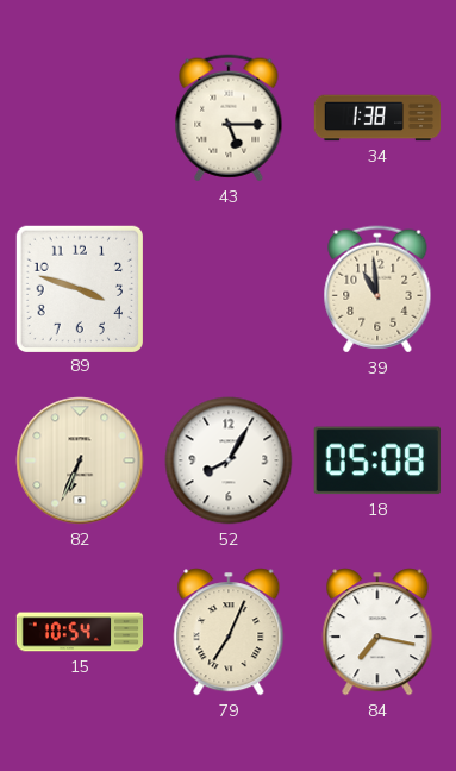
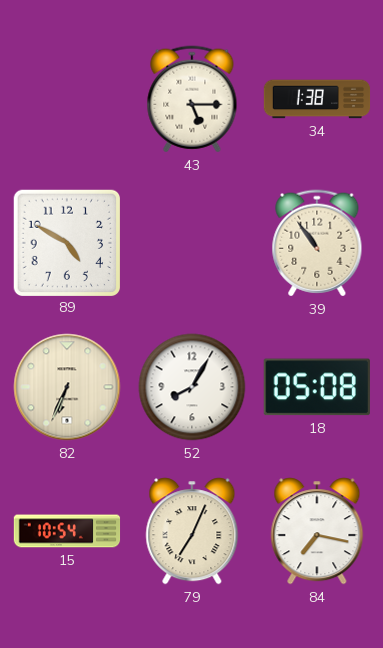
89: 3:48 -> 4:50 (66, 242)
39: 10:59 -> 10:54 (317, 243)
